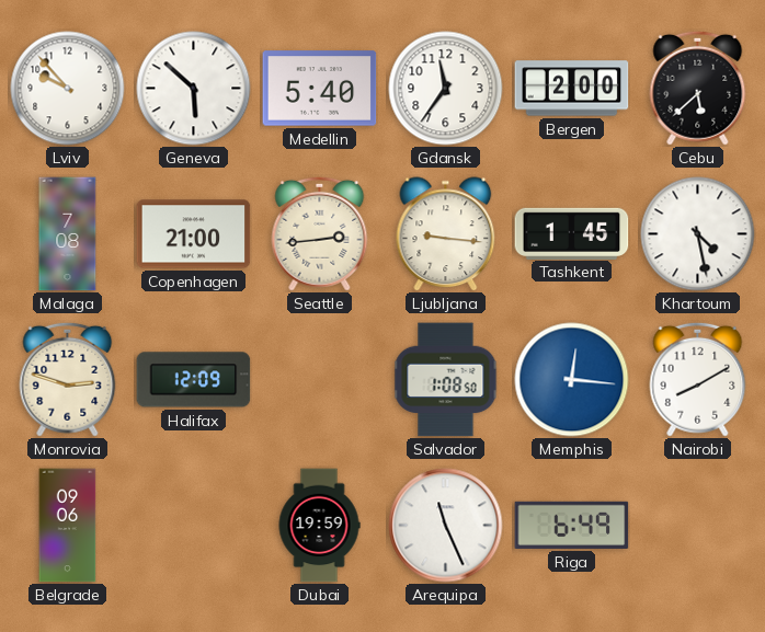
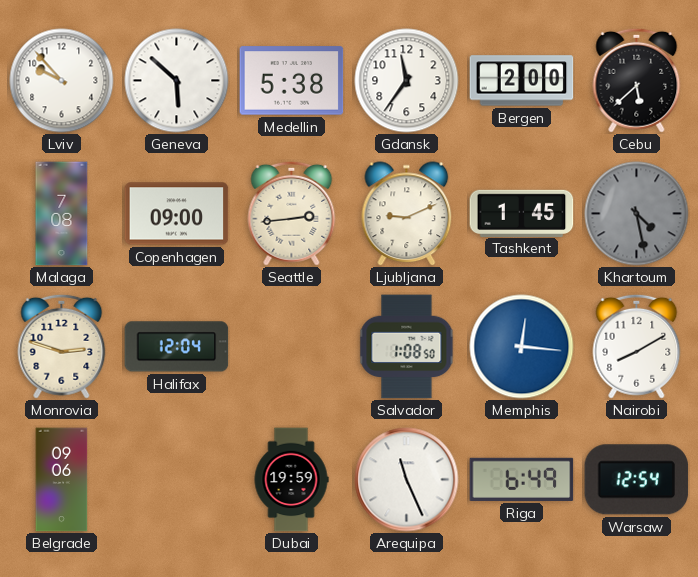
Medellin: 5:40 -> 5:38 (292, 81)
Copenhagen: 21:00 -> 09:00 (177, 214)
Ljubljana: 9:16 -> 9:11 (407, 214)
Khartoum dial: white -> grey (637, 214)
Halifax: 12:09 -> 12:04 (177, 347)
Warsaw: none -> 12:54 (637, 480)
